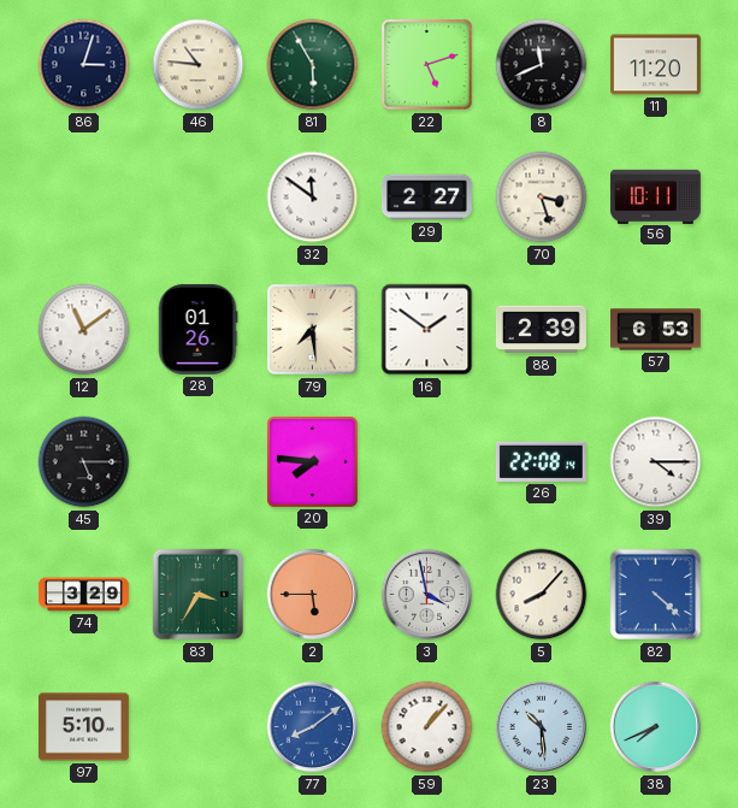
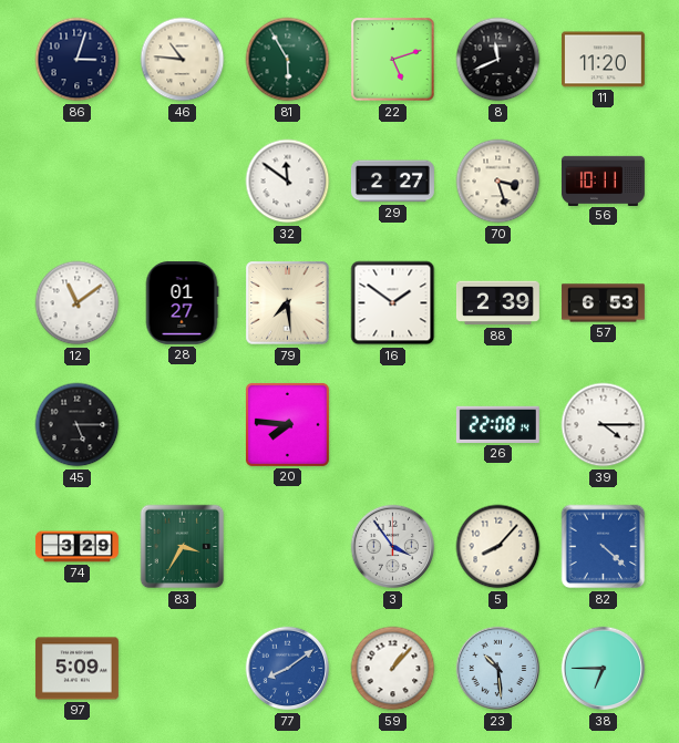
28: 01:26 -> 01:27 (182, 302)
2: 5:45 -> none (313, 595)
3: 3:58 -> 3:54 (393, 547)
97: 5:10 -> 5:09 (76, 669)
38: 7:41 -> 6:45 (604, 669)
